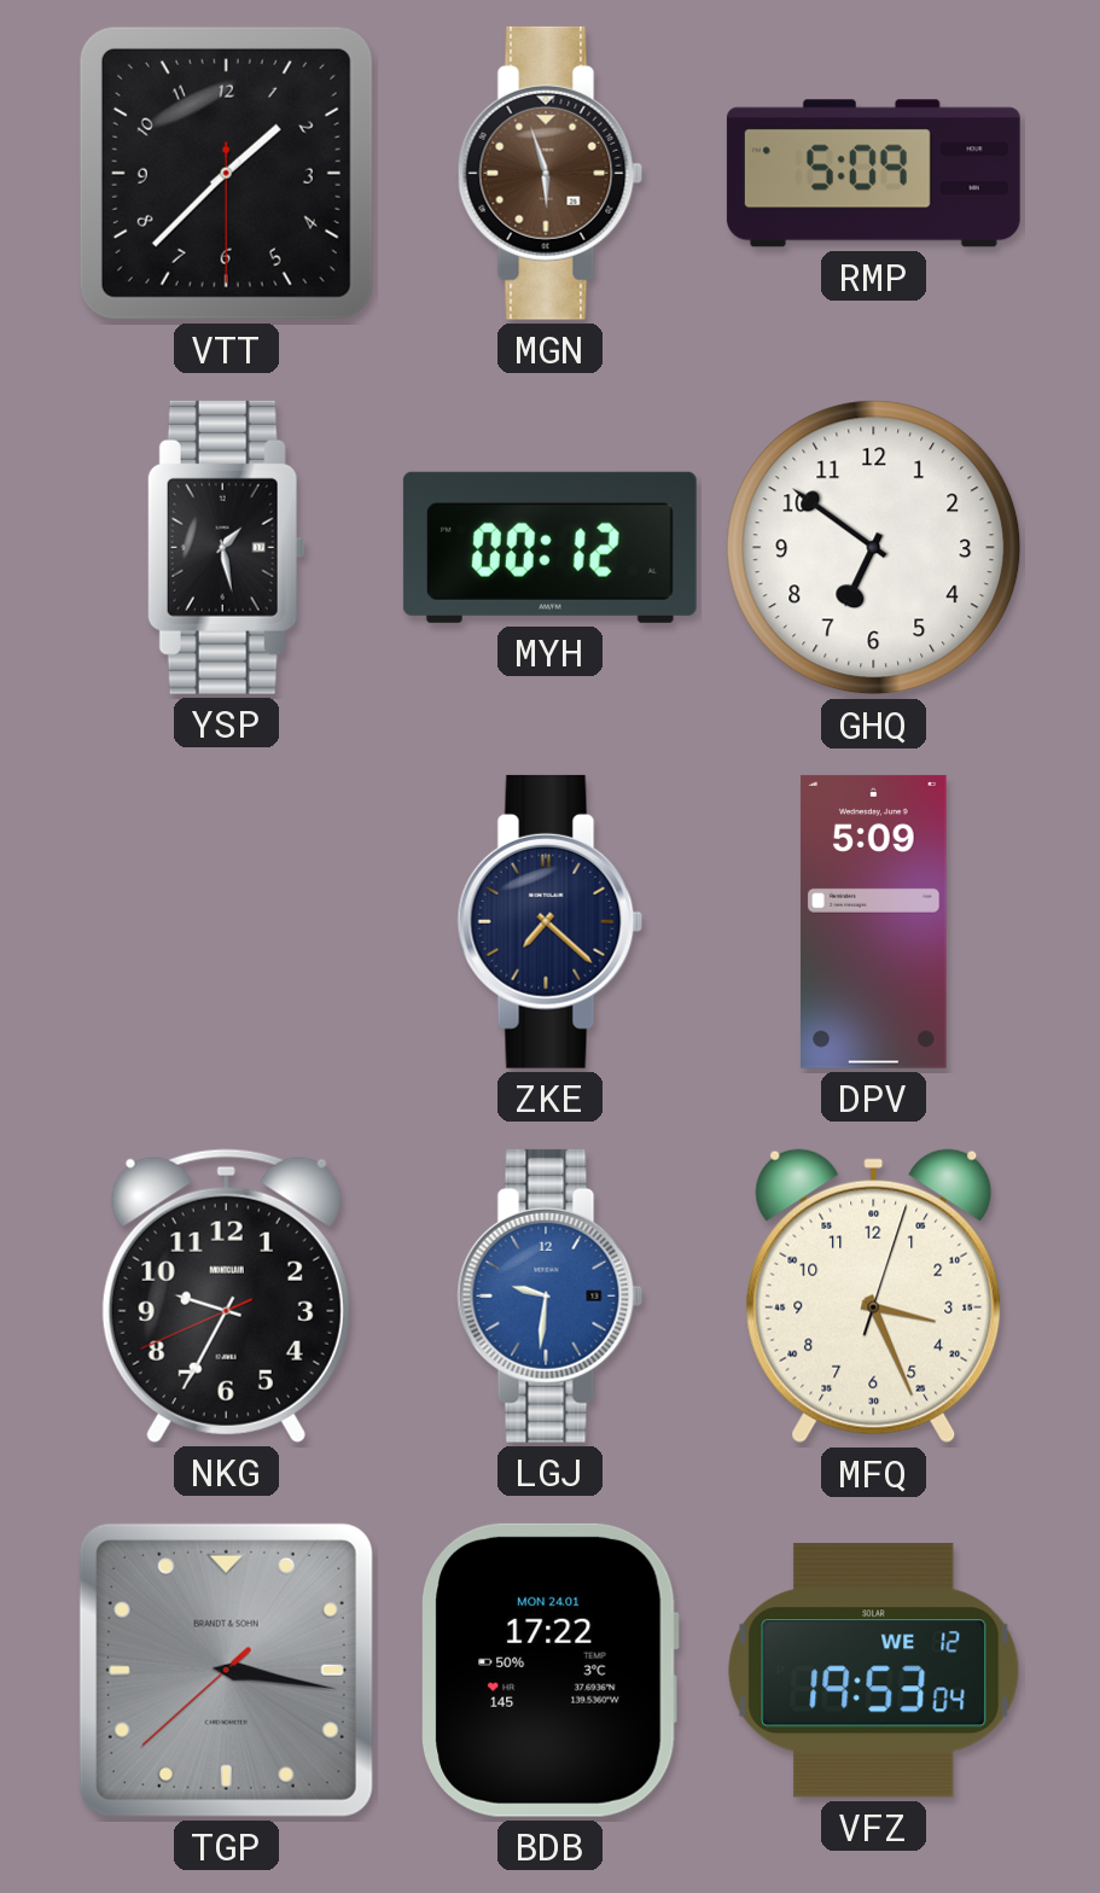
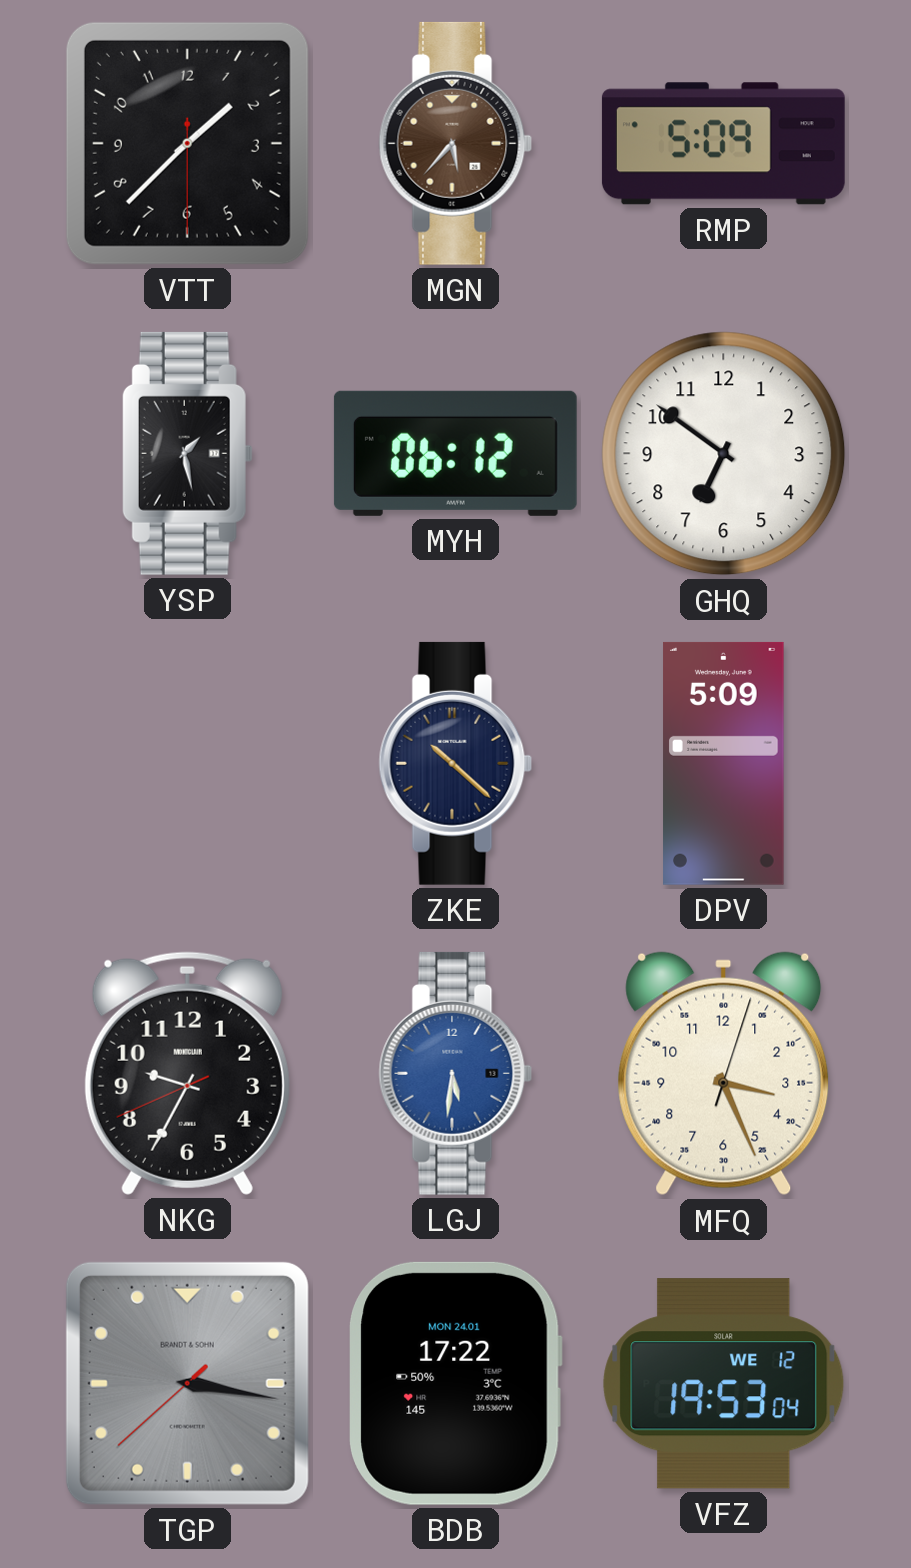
MGN: 5:57 -> 5:37 (456, 143)
MYH: 00:12 -> 06:12 (455, 453)
ZKE: 7:22 -> 10:22 (456, 763)
LGJ: 9:31 -> 5:31 (456, 1073)
